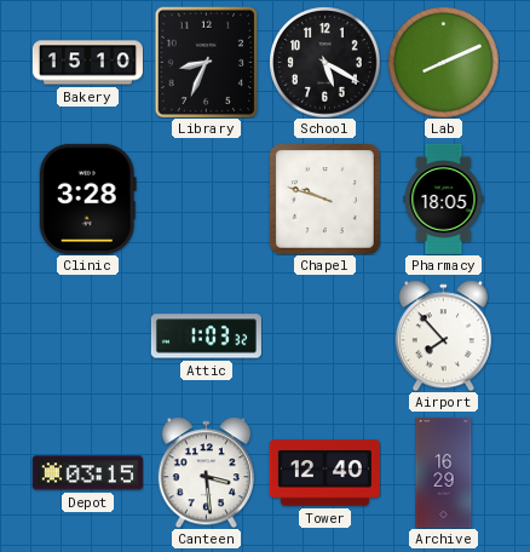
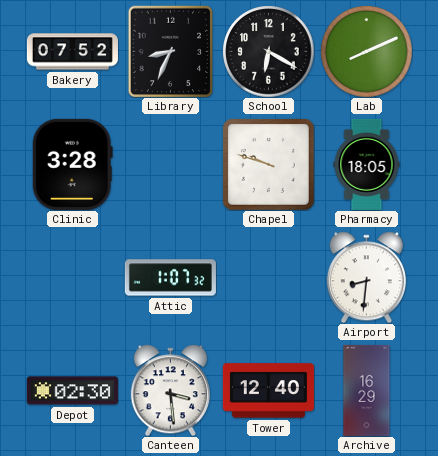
Bakery: 15:10 -> 07:52 (72, 52)
School: 5:20 -> 6:20 (268, 51)
Attic: 1:03 -> 1:07 (170, 278)
Airport: 7:53 -> 8:31 (366, 277)
Depot: 03:15 -> 02:30 (72, 391)
